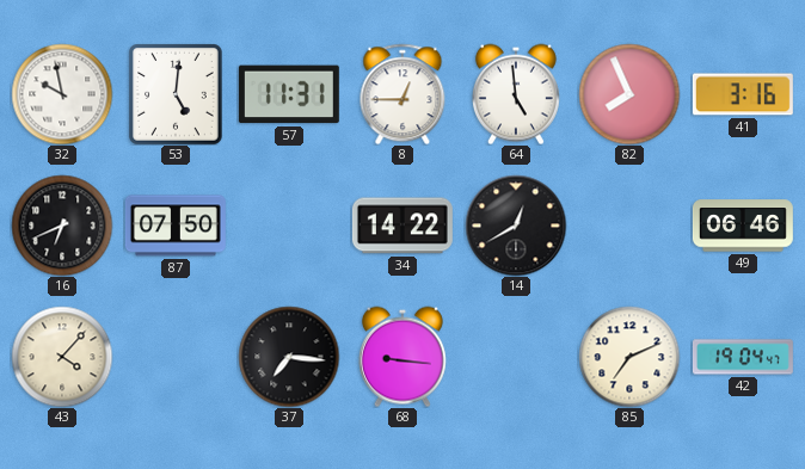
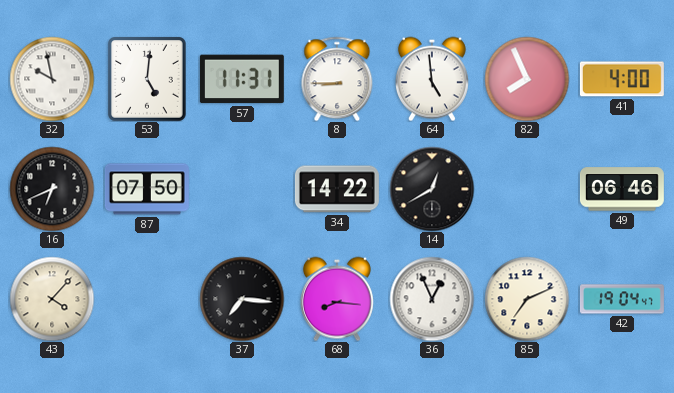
8: 12:45 -> 8:45 (337, 79)
41: 3:16 -> 4:00 (622, 79)
68: 9:16 -> 8:16 (337, 299)
36: none -> 12:56 (432, 299)
